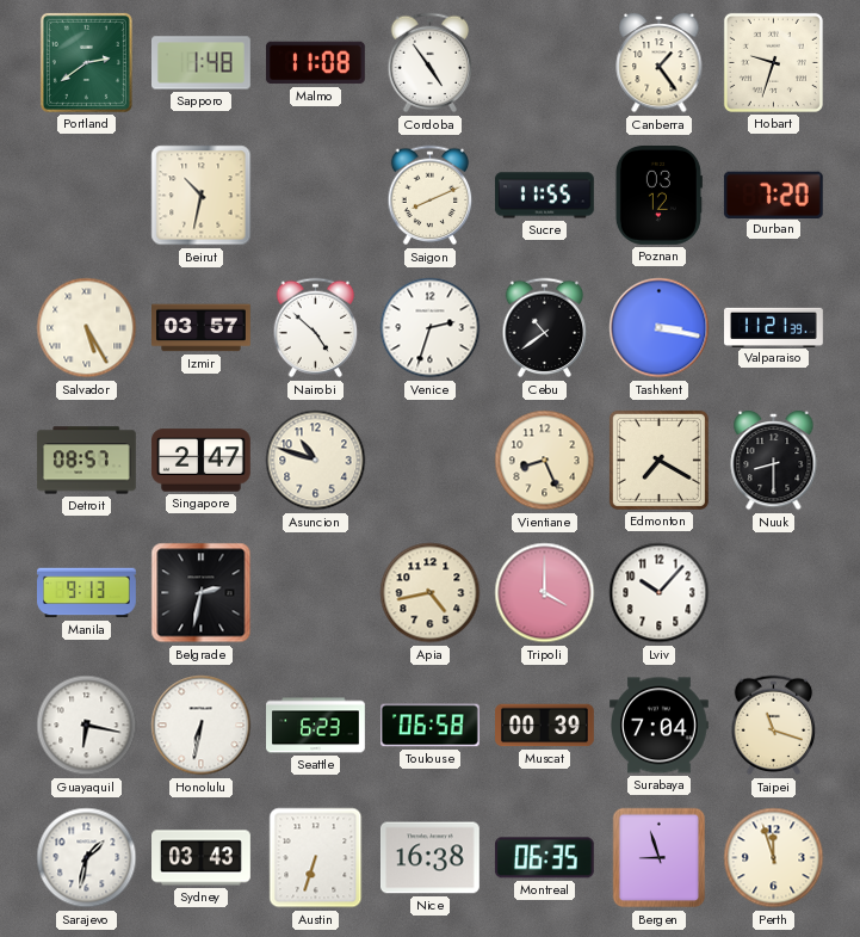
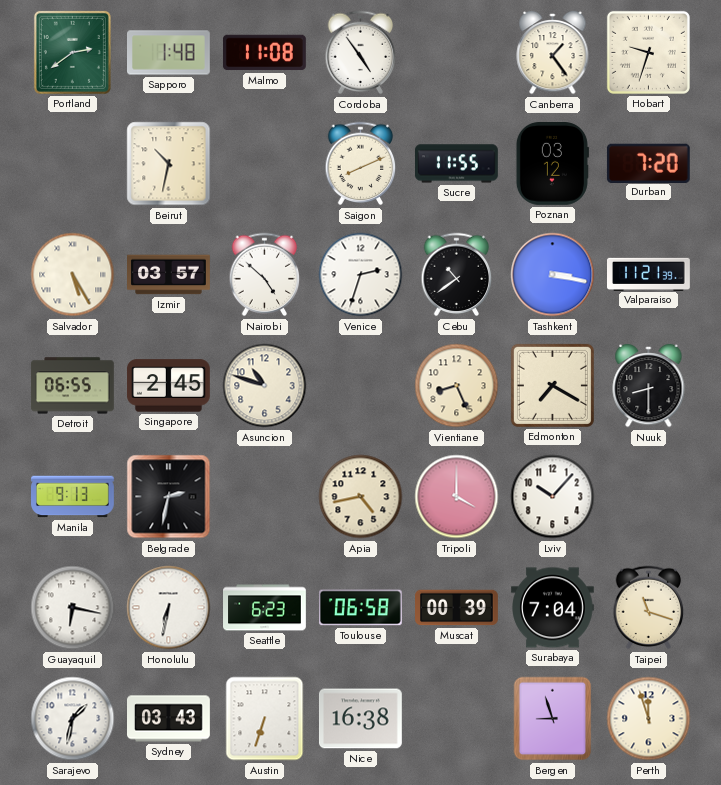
Detroit: 08:57 -> 06:55 (73, 386)
Singapore: 2:47 -> 2:45 (169, 386)
Montreal: 06:35 -> none (544, 858)
